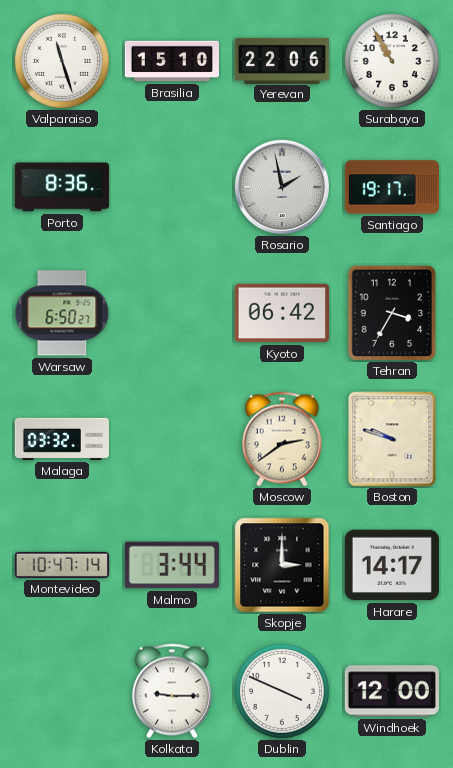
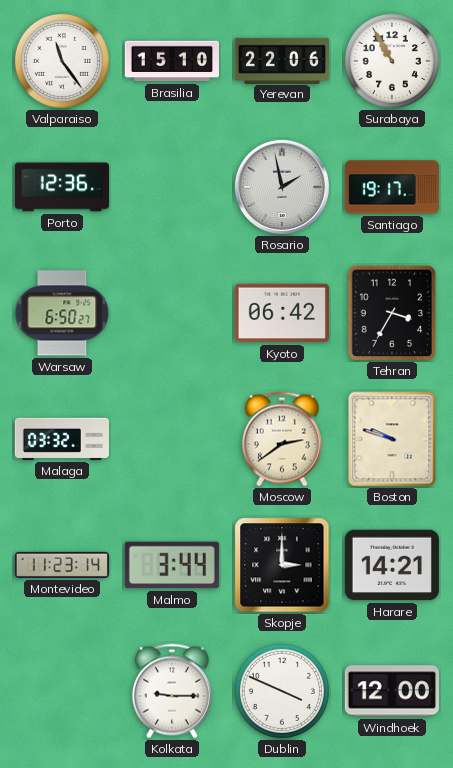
Valparaiso: 11:27 -> 11:24 (62, 61)
Porto: 8:36 -> 12:36 (62, 187)
Montevideo: 10:47 -> 11:23 (62, 565)
Harare: 14:17 -> 14:21 (392, 565)
